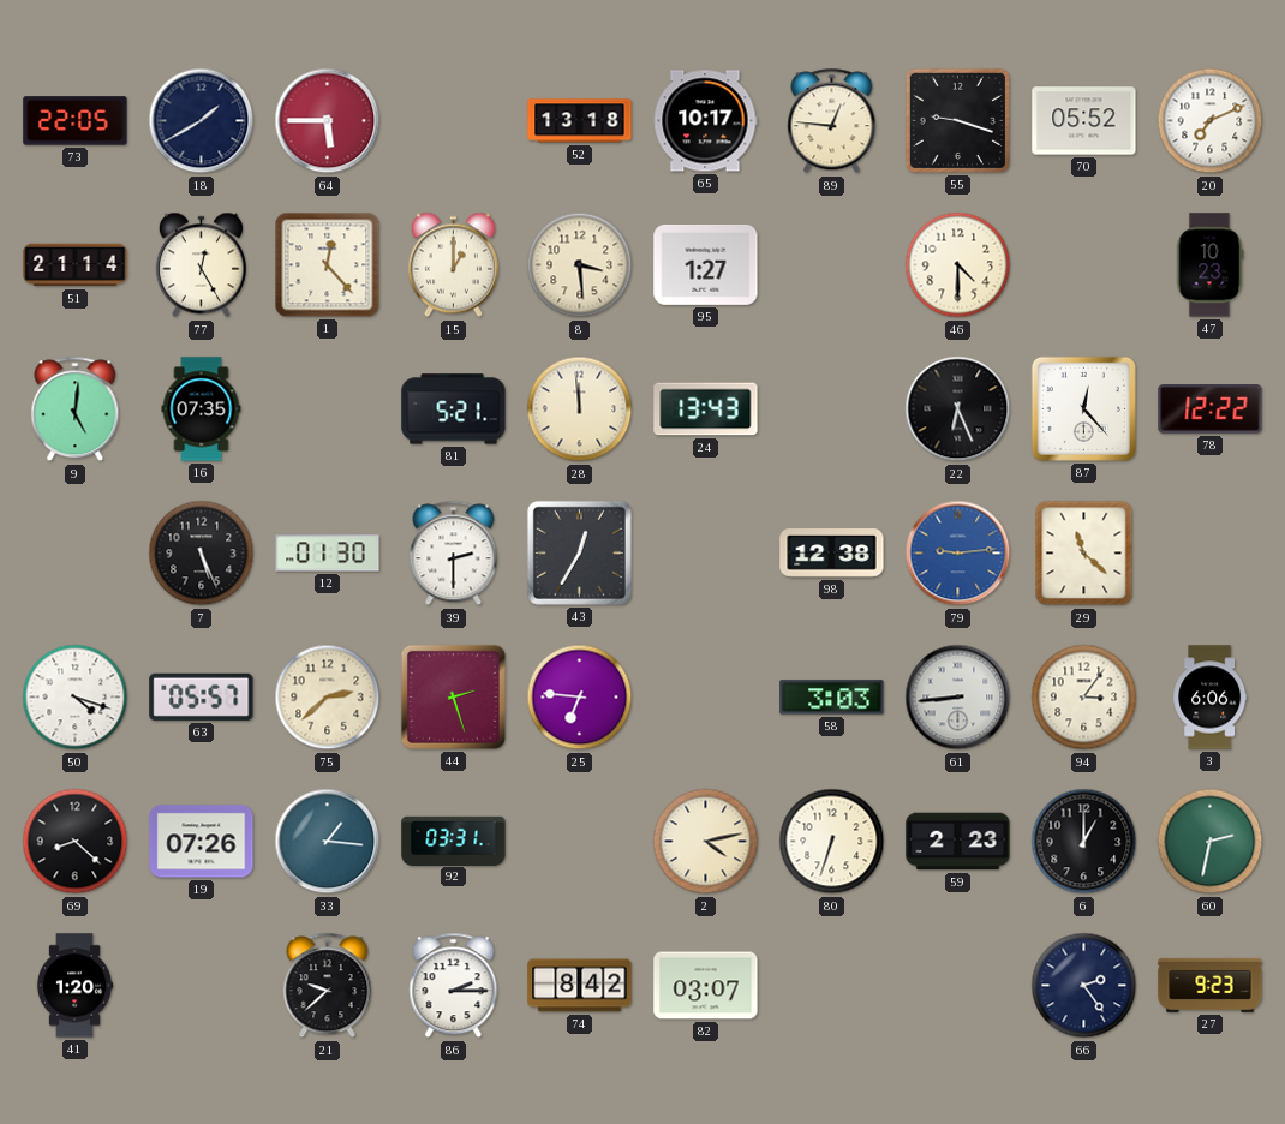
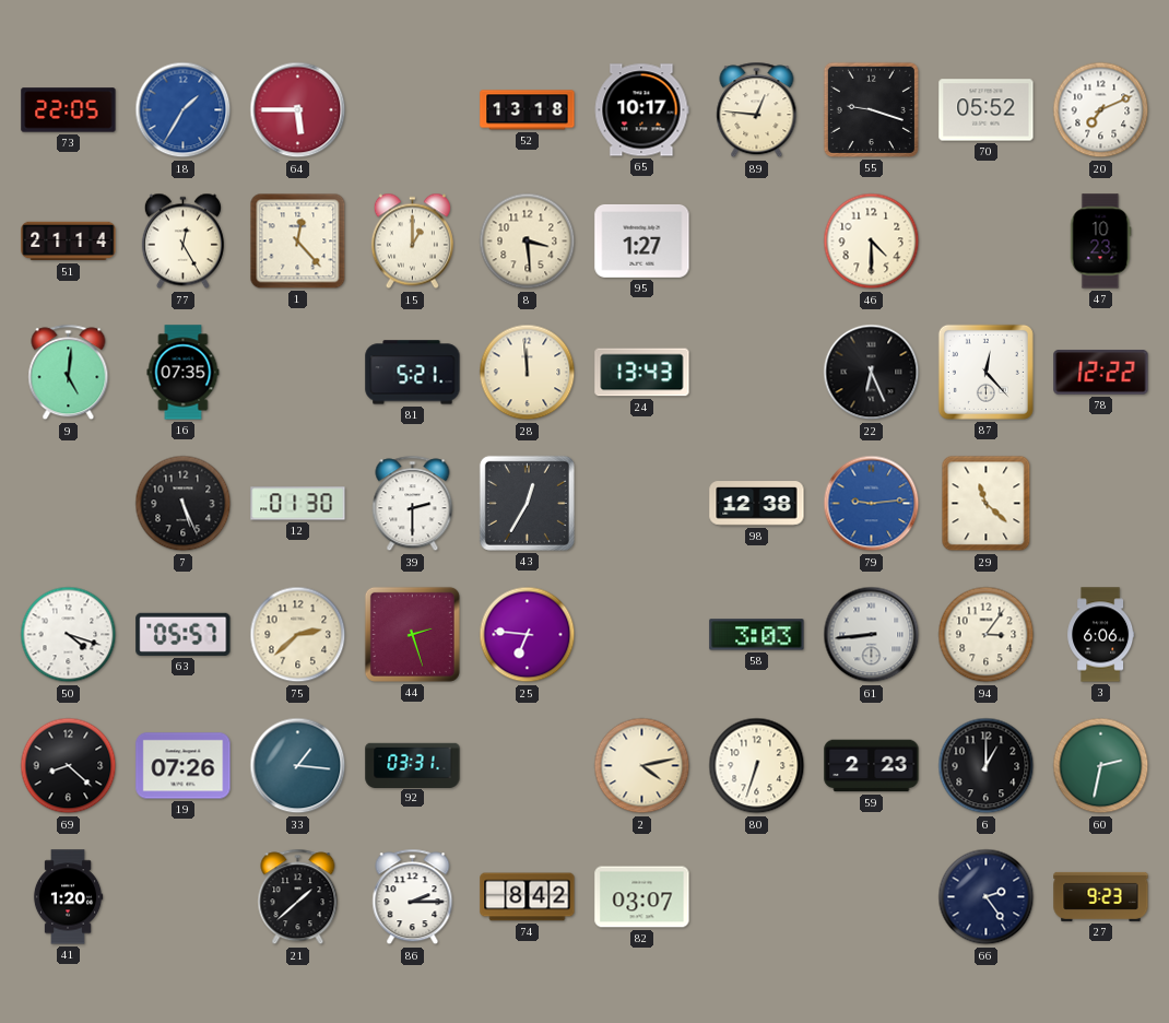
18: 1:40 -> 1:35 (184, 110)
18 dial: navy -> blue (184, 110)
21: 9:38 -> 1:38 (298, 897)
